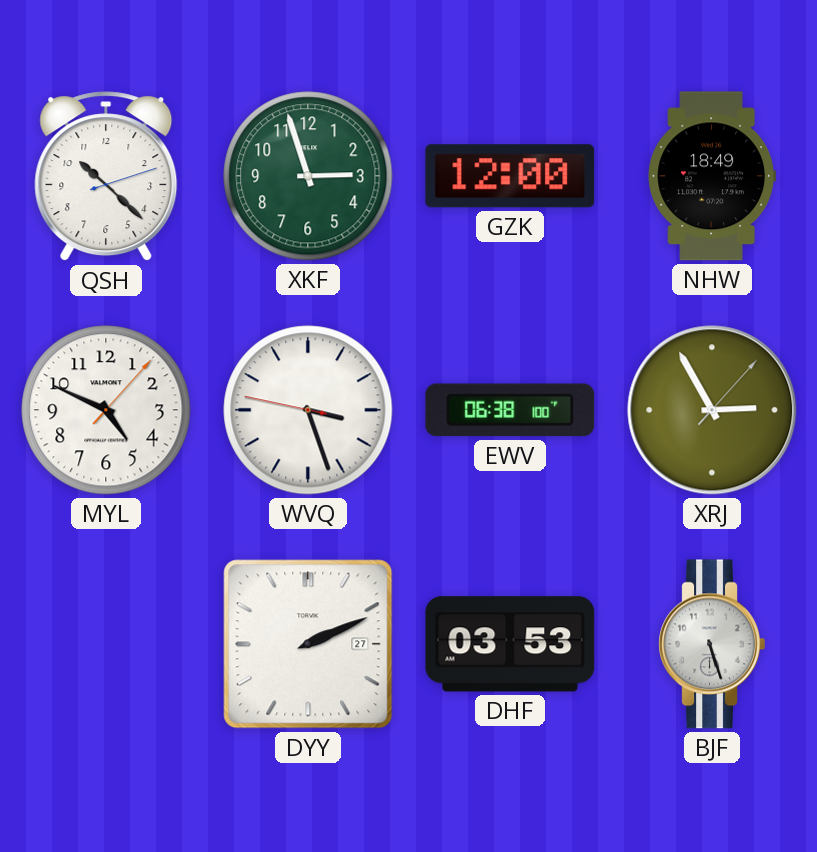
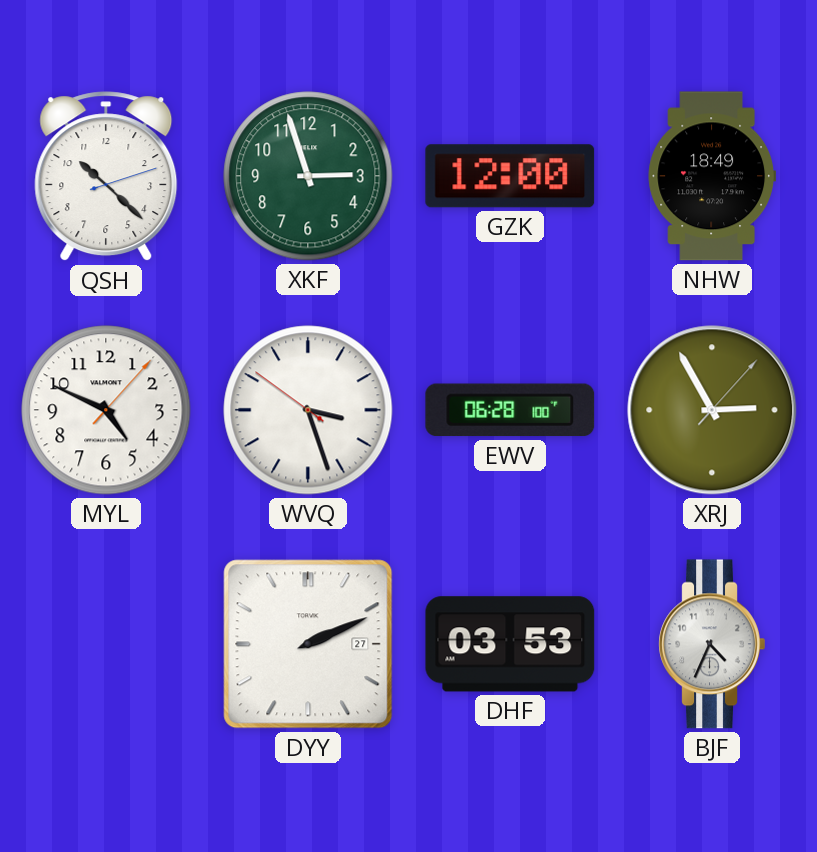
WVQ: 3:26:47 -> 3:26:51 (308, 410)
EWV: 06:38 -> 06:28 (510, 410)
BJF: 5:27 -> 4:34 (712, 644)
